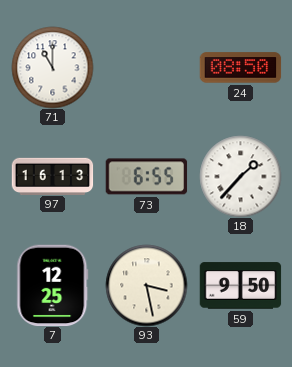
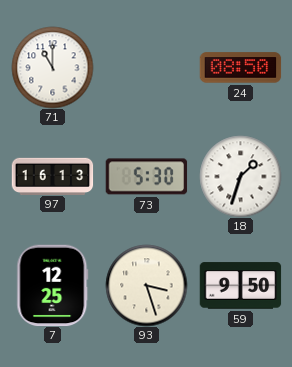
73: 6:55 -> 5:30 (146, 177)
18: 1:37 -> 1:33 (240, 176)
93: 3:28 -> 3:27 (146, 285)
